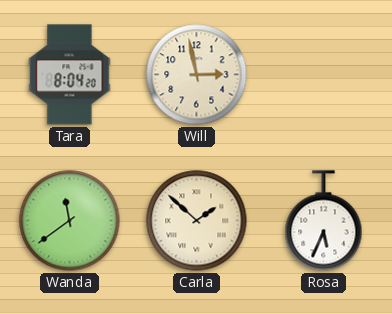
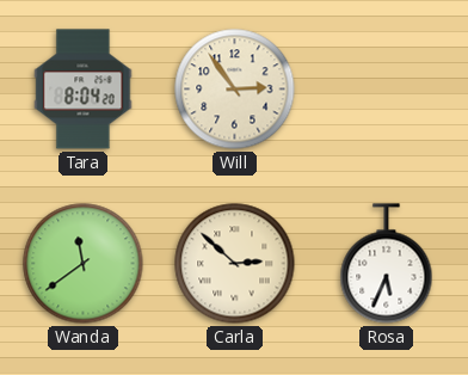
Will: 2:58 -> 2:54 (235, 90)
Carla: 1:52 -> 2:52 (235, 264)
